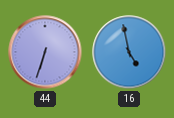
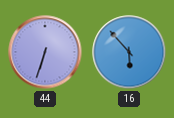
16: 4:58 -> 5:53 (129, 52)
